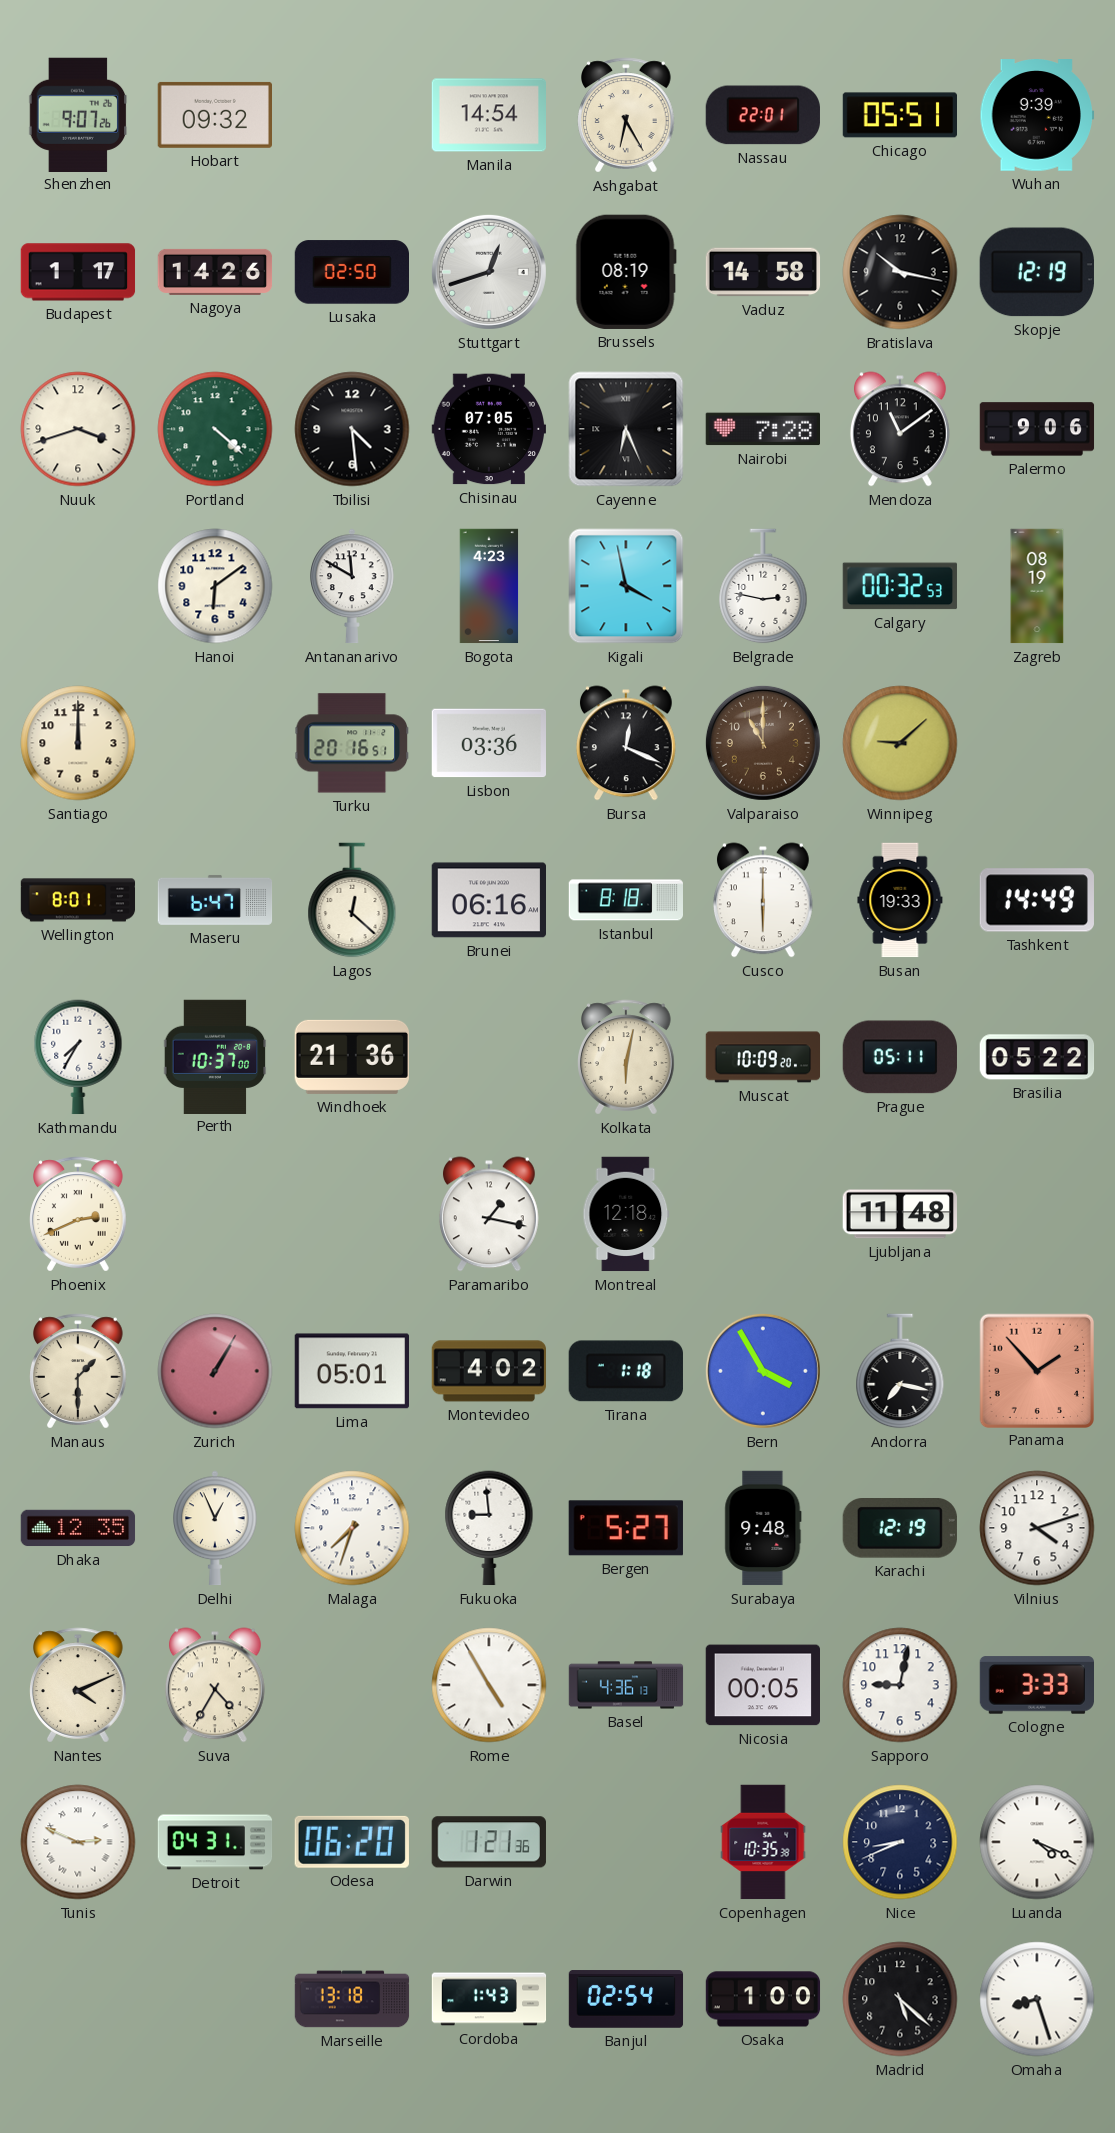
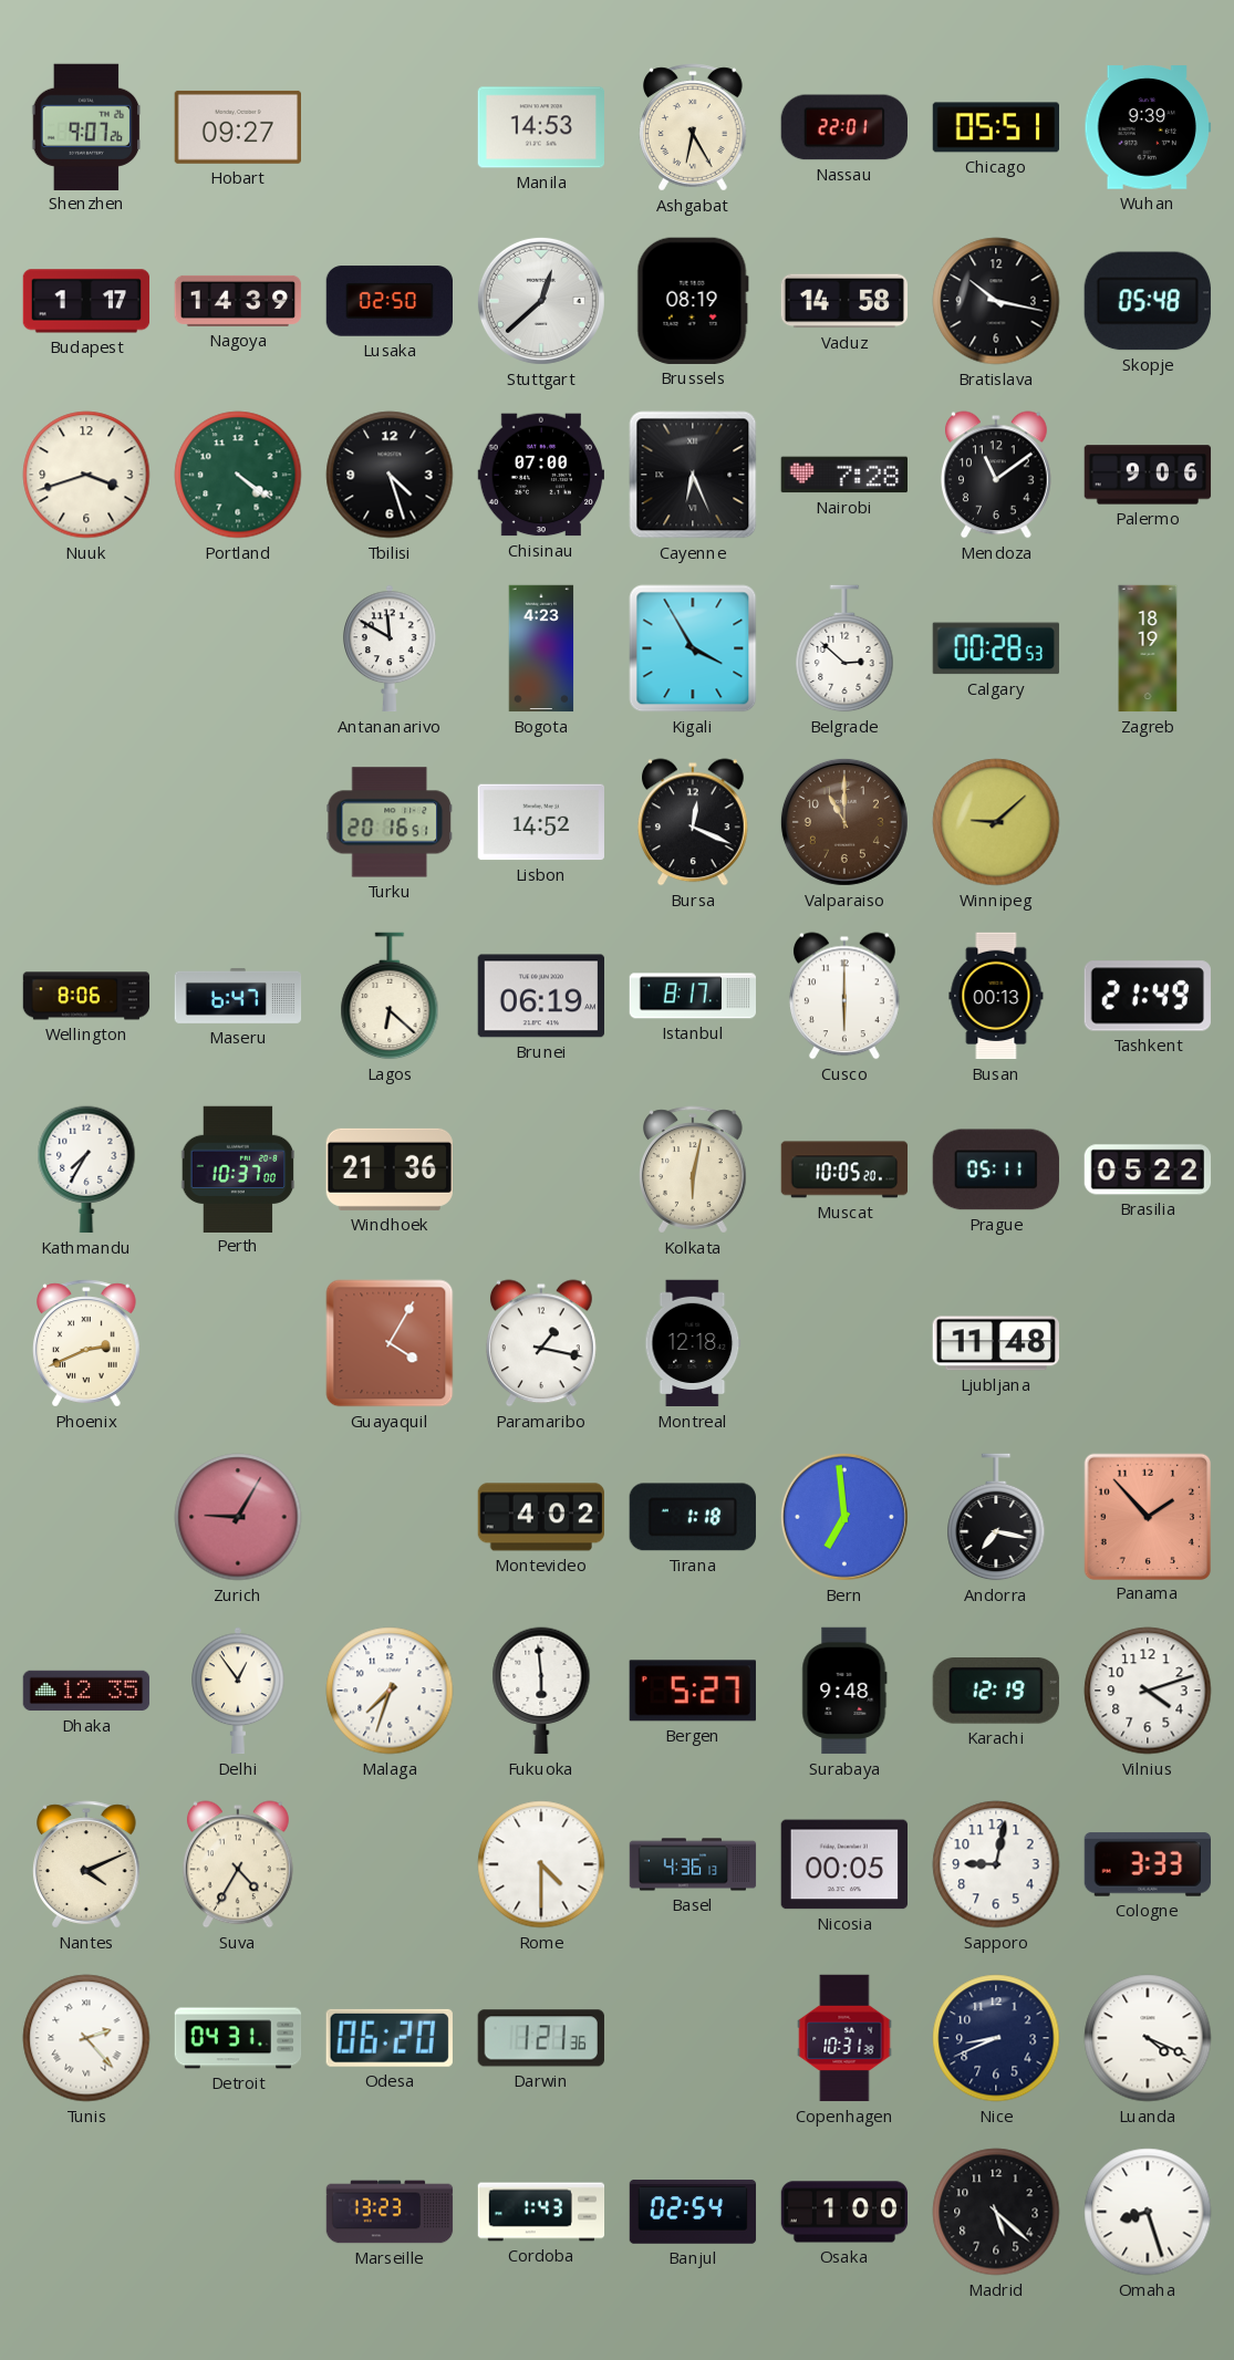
Hobart: 09:32 -> 09:27 (237, 127)
Manila: 14:54 -> 14:53 (540, 127)
Nagoya: 14:26 -> 14:39 (238, 301)
Stuttgart: 12:42 -> 12:38 (541, 301)
Skopje: 12:19 -> 05:48 (1148, 301)
Portland: 4:22 -> 4:21 (238, 475)
Tbilisi: 4:29 -> 4:27 (390, 475)
Chisinau: 07:05 -> 07:00 (541, 475)
Hanoi: 6:09 -> none (215, 586)
Kigali: 3:58 -> 3:55 (693, 648)
Belgrade: 2:47 -> 2:52 (844, 648)
Calgary: 00:32 -> 00:28 (996, 648)
Zagreb: 08:19 -> 18:19 (1148, 648)
Santiago: 12:00 -> none (78, 743)
Lisbon: 03:36 -> 14:52 (540, 822)
Wellington: 8:01 -> 8:06 (86, 996)
Lagos: 12:22 -> 6:22 (390, 996)
Brunei: 06:16 -> 06:19 (540, 996)
Istanbul: 8:18 -> 8:17 (693, 996)
Busan: 19:33 -> 00:13 (996, 996)
Tashkent: 14:49 -> 21:49 (1148, 996)
Muscat: 10:09 -> 10:05 (844, 1169)
Guayaquil: none -> 4:05 (390, 1343)
Manaus: 1:30 -> none (79, 1371)
Zurich: 1:05 -> 9:05 (238, 1517)
Lima: 05:01 -> none (351, 1371)
Bern: 3:55 -> 6:59 (844, 1517)
Delhi: 12:56 -> 12:54 (238, 1691)
Fukuoka: 8:59 -> 5:59 (541, 1691)
Rome: 4:55 -> 4:30 (541, 1864)
Tunis: 2:49 -> 2:23 (86, 2038)
Copenhagen: 10:35 -> 10:31 (844, 2038)
Marseille: 13:18 -> 13:23 (390, 2212)
